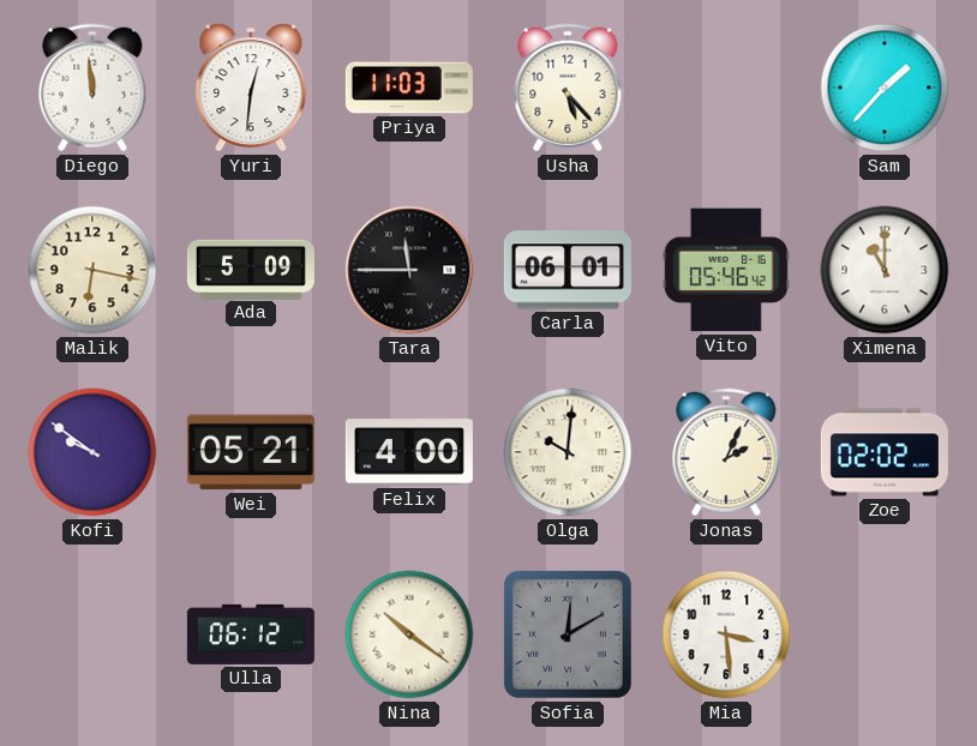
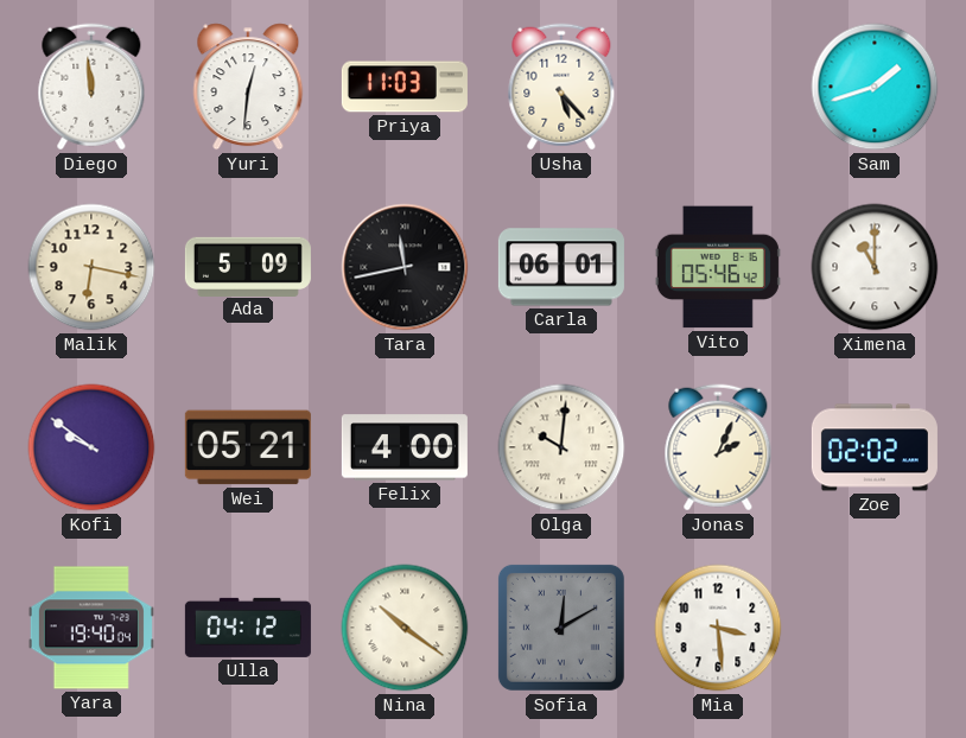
Sam: 1:37 -> 1:42 (875, 87)
Tara: 11:45 -> 11:43 (405, 267)
Yara: none -> 19:40 (91, 628)
Ulla: 06:12 -> 04:12 (248, 628)
